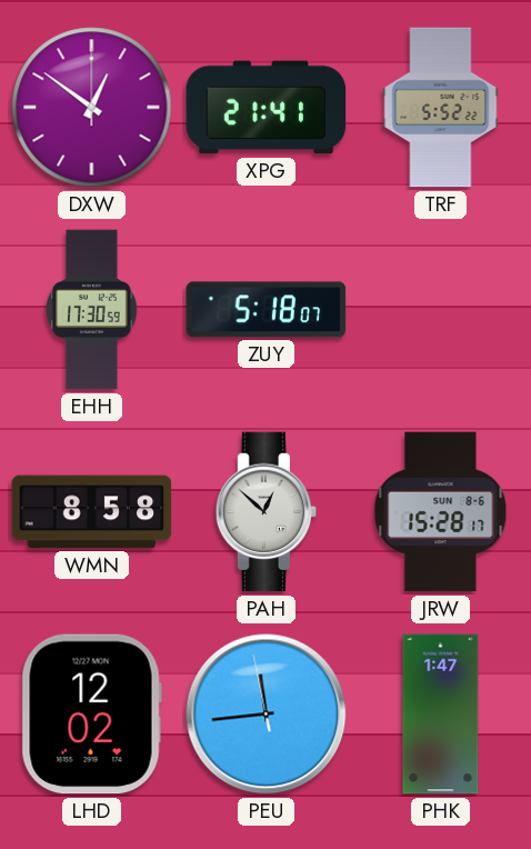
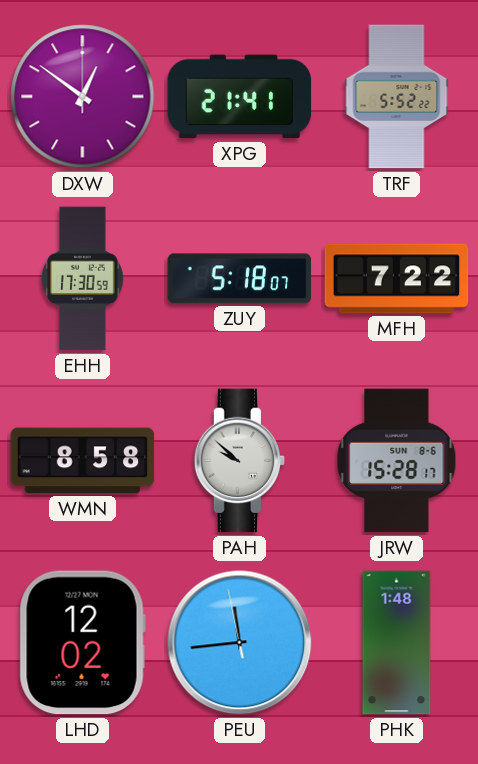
MFH: none -> 7:22 (397, 279)
PAH: 12:52 -> 9:52 (240, 461)
PHK: 1:47 -> 1:48 (397, 643)
